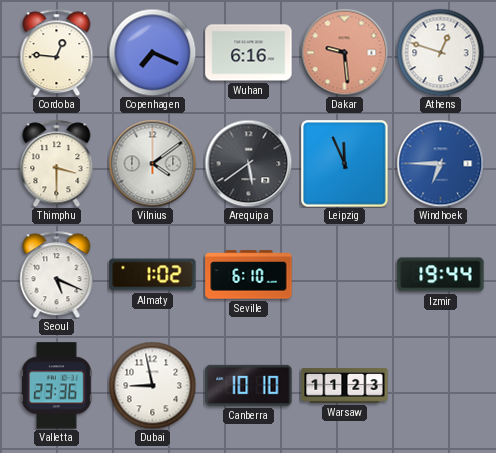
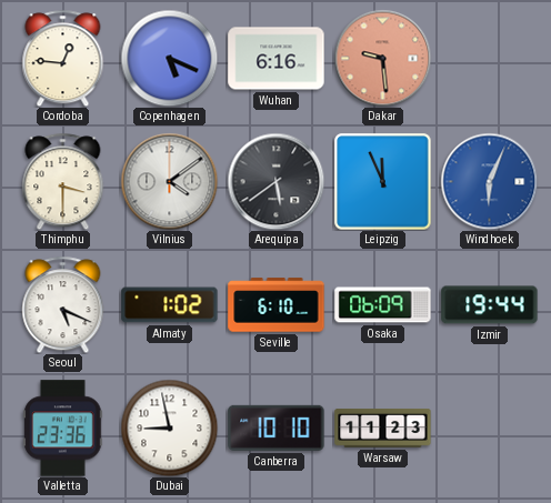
Copenhagen: 7:19 -> 5:19 (169, 58)
Athens: 12:48 -> none (440, 52)
Windhoek: 6:45 -> 6:04 (489, 181)
Osaka: none -> 06:09 (383, 305)
